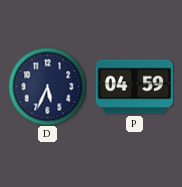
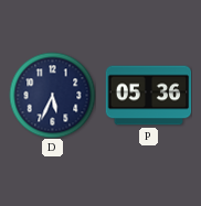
P: 04:59 -> 05:36 (148, 96)
